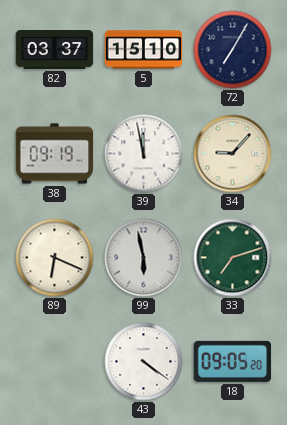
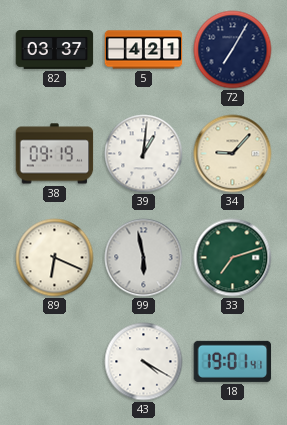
5: 15:10 -> 4:21 (144, 50)
39: 11:58 -> 1:01 (144, 154)
43: 4:21 -> 4:20 (144, 362)
18: 09:05 -> 19:01 (233, 361)
